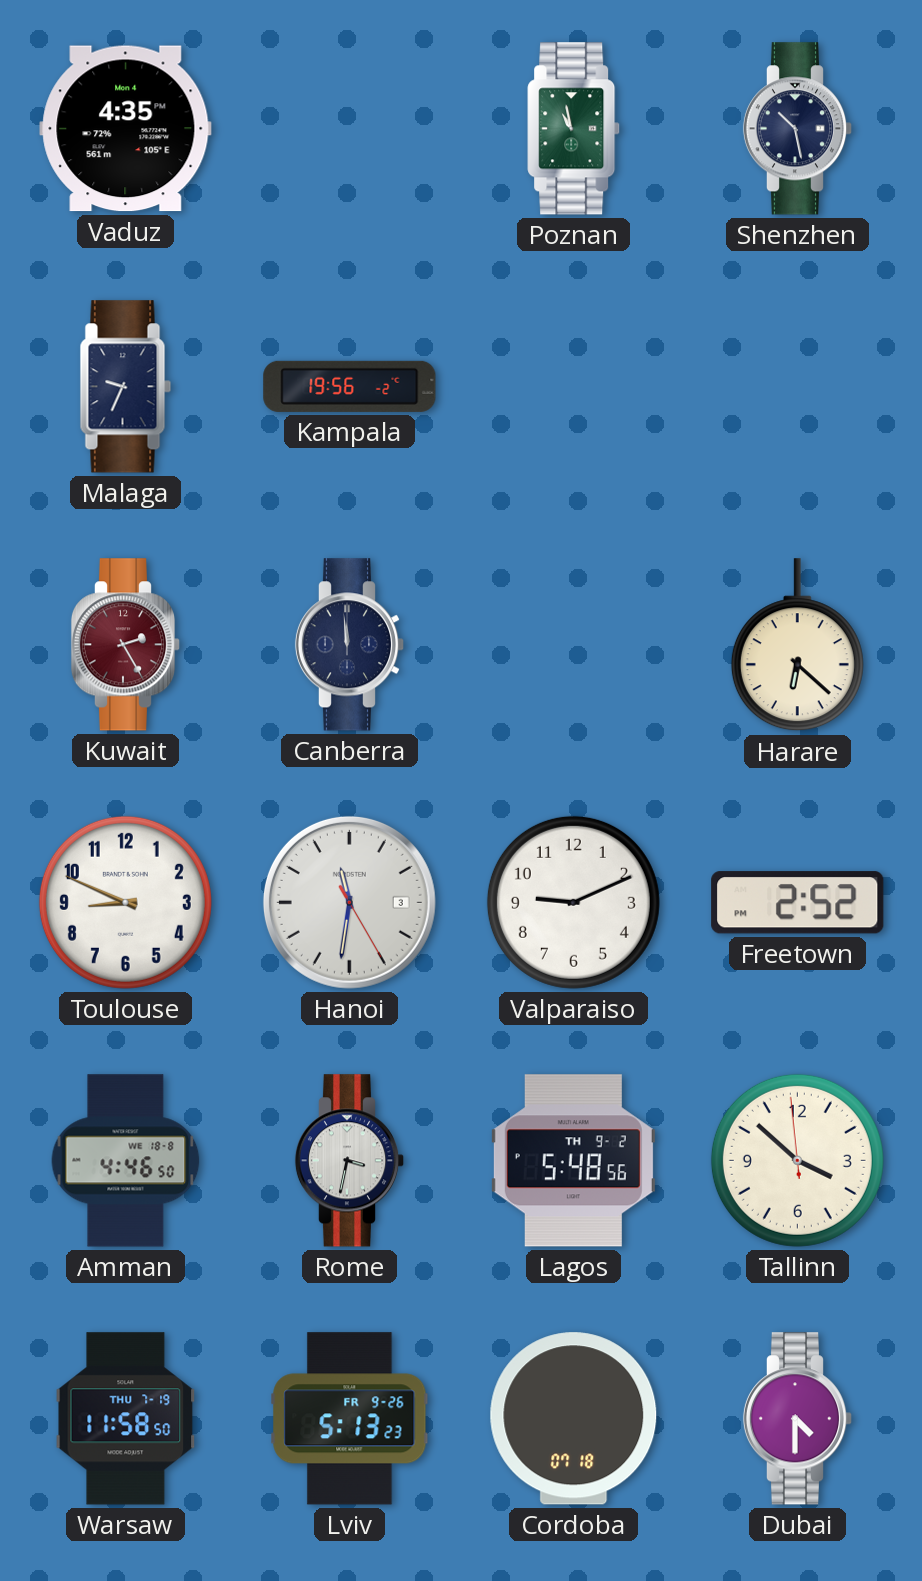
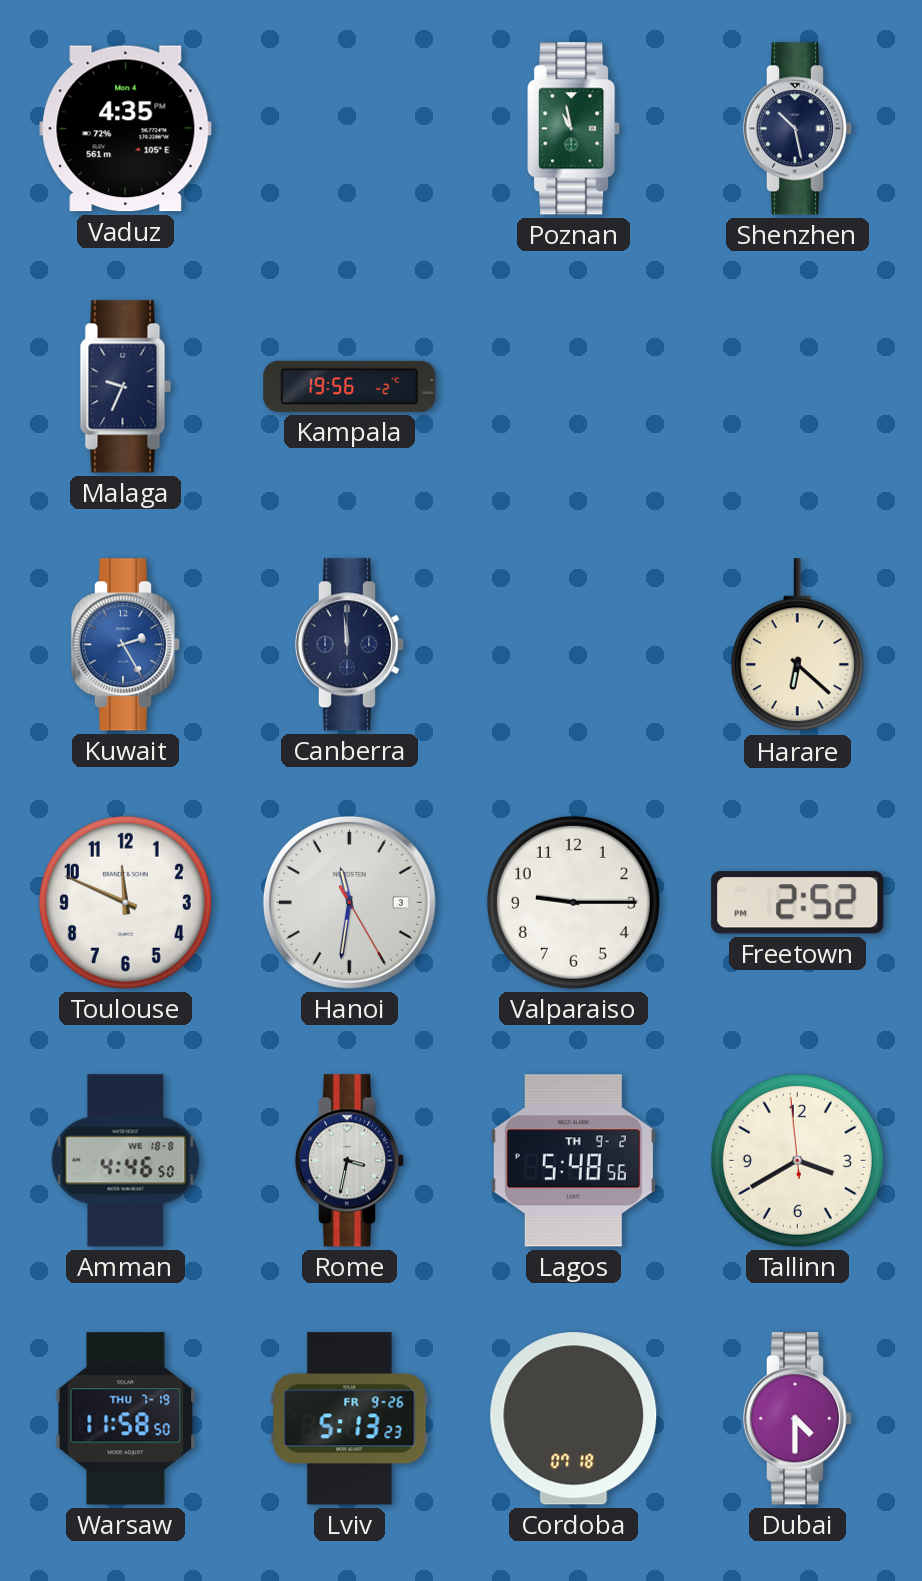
Kuwait dial: burgundy -> blue (126, 645)
Toulouse: 8:49 -> 11:49 (125, 902)
Valparaiso: 9:11 -> 9:15 (573, 902)
Tallinn: 3:51 -> 3:39 (797, 1160)
